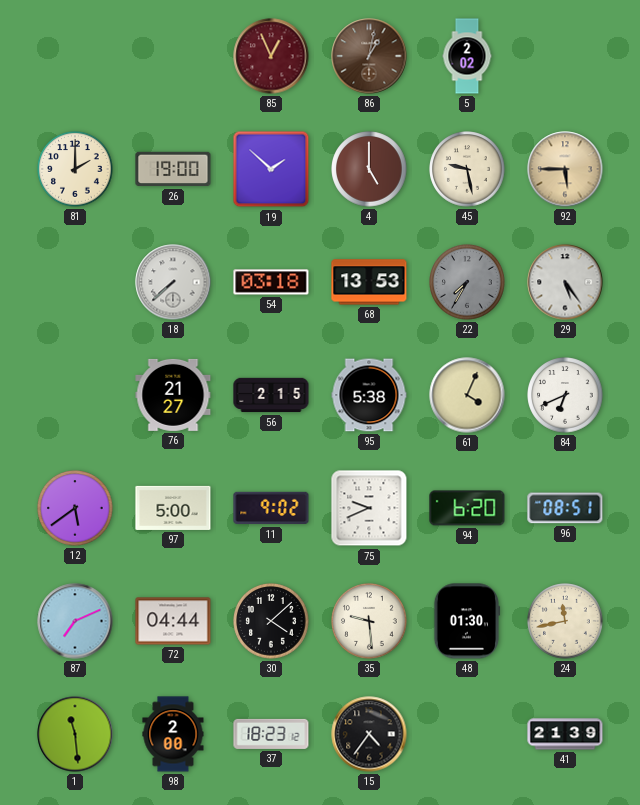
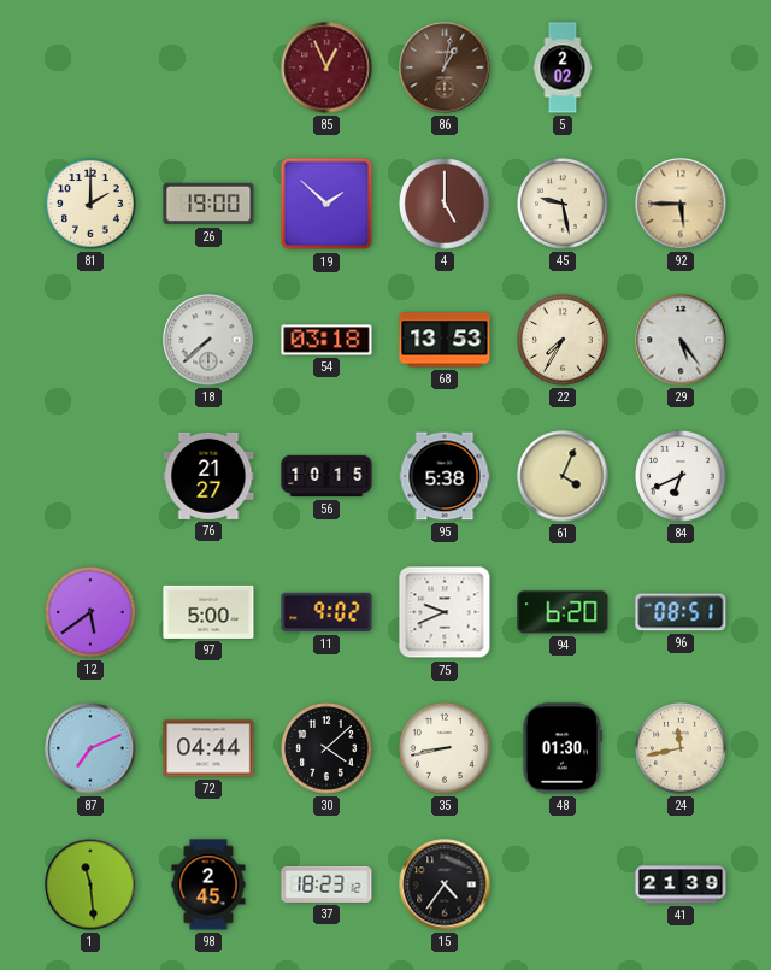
22 dial: grey -> cream (563, 340)
56: 2:15 -> 10:15 (326, 476)
35: 9:29 -> 8:43 (445, 748)
98: 2:00 -> 2:45 (208, 884)
